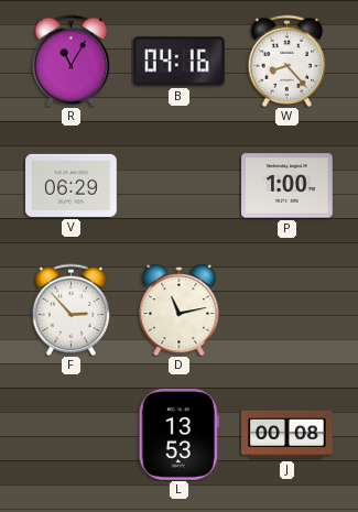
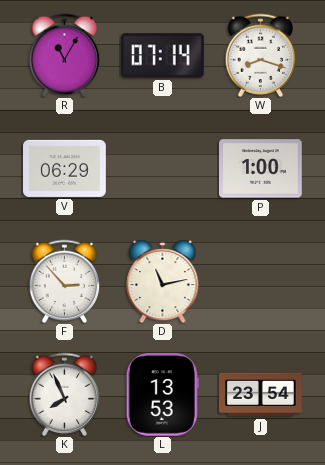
B: 04:16 -> 07:14 (162, 56)
W: 8:23 -> 8:18 (261, 55)
K: none -> 7:56 (65, 394)
J: 00:08 -> 23:54 (261, 395)
